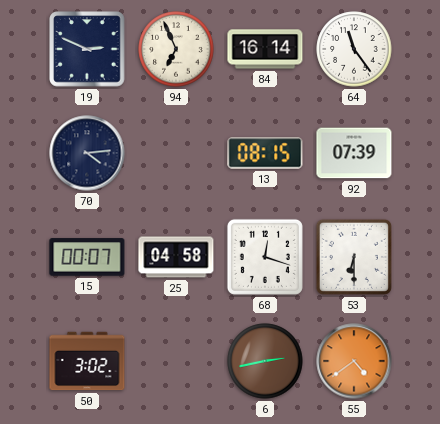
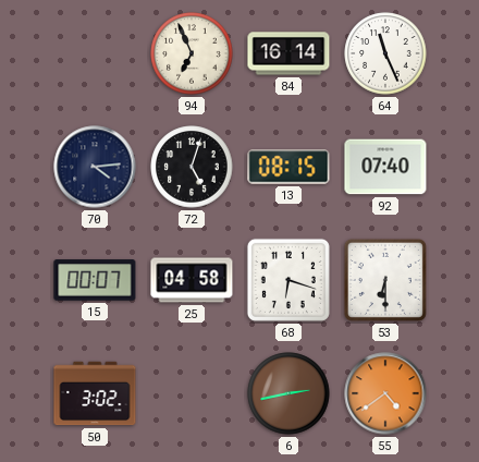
19: 2:49 -> none (87, 49)
64: 11:24 -> 11:26 (385, 53)
72: none -> 5:03 (192, 167)
92: 07:39 -> 07:40 (385, 167)
68: 12:18 -> 6:18 (288, 280)
